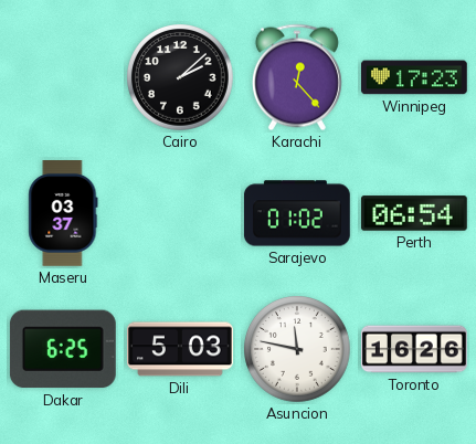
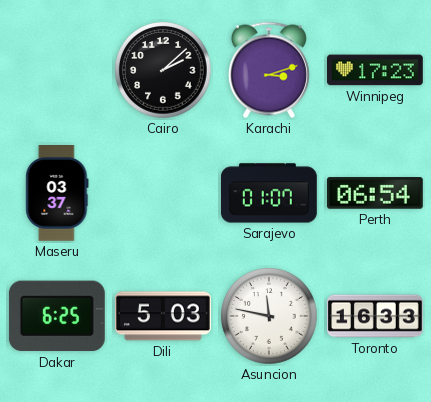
Karachi: 12:23 -> 3:12 (269, 70)
Sarajevo: 01:02 -> 01:07 (269, 193)
Toronto: 16:26 -> 16:33 (376, 316)
